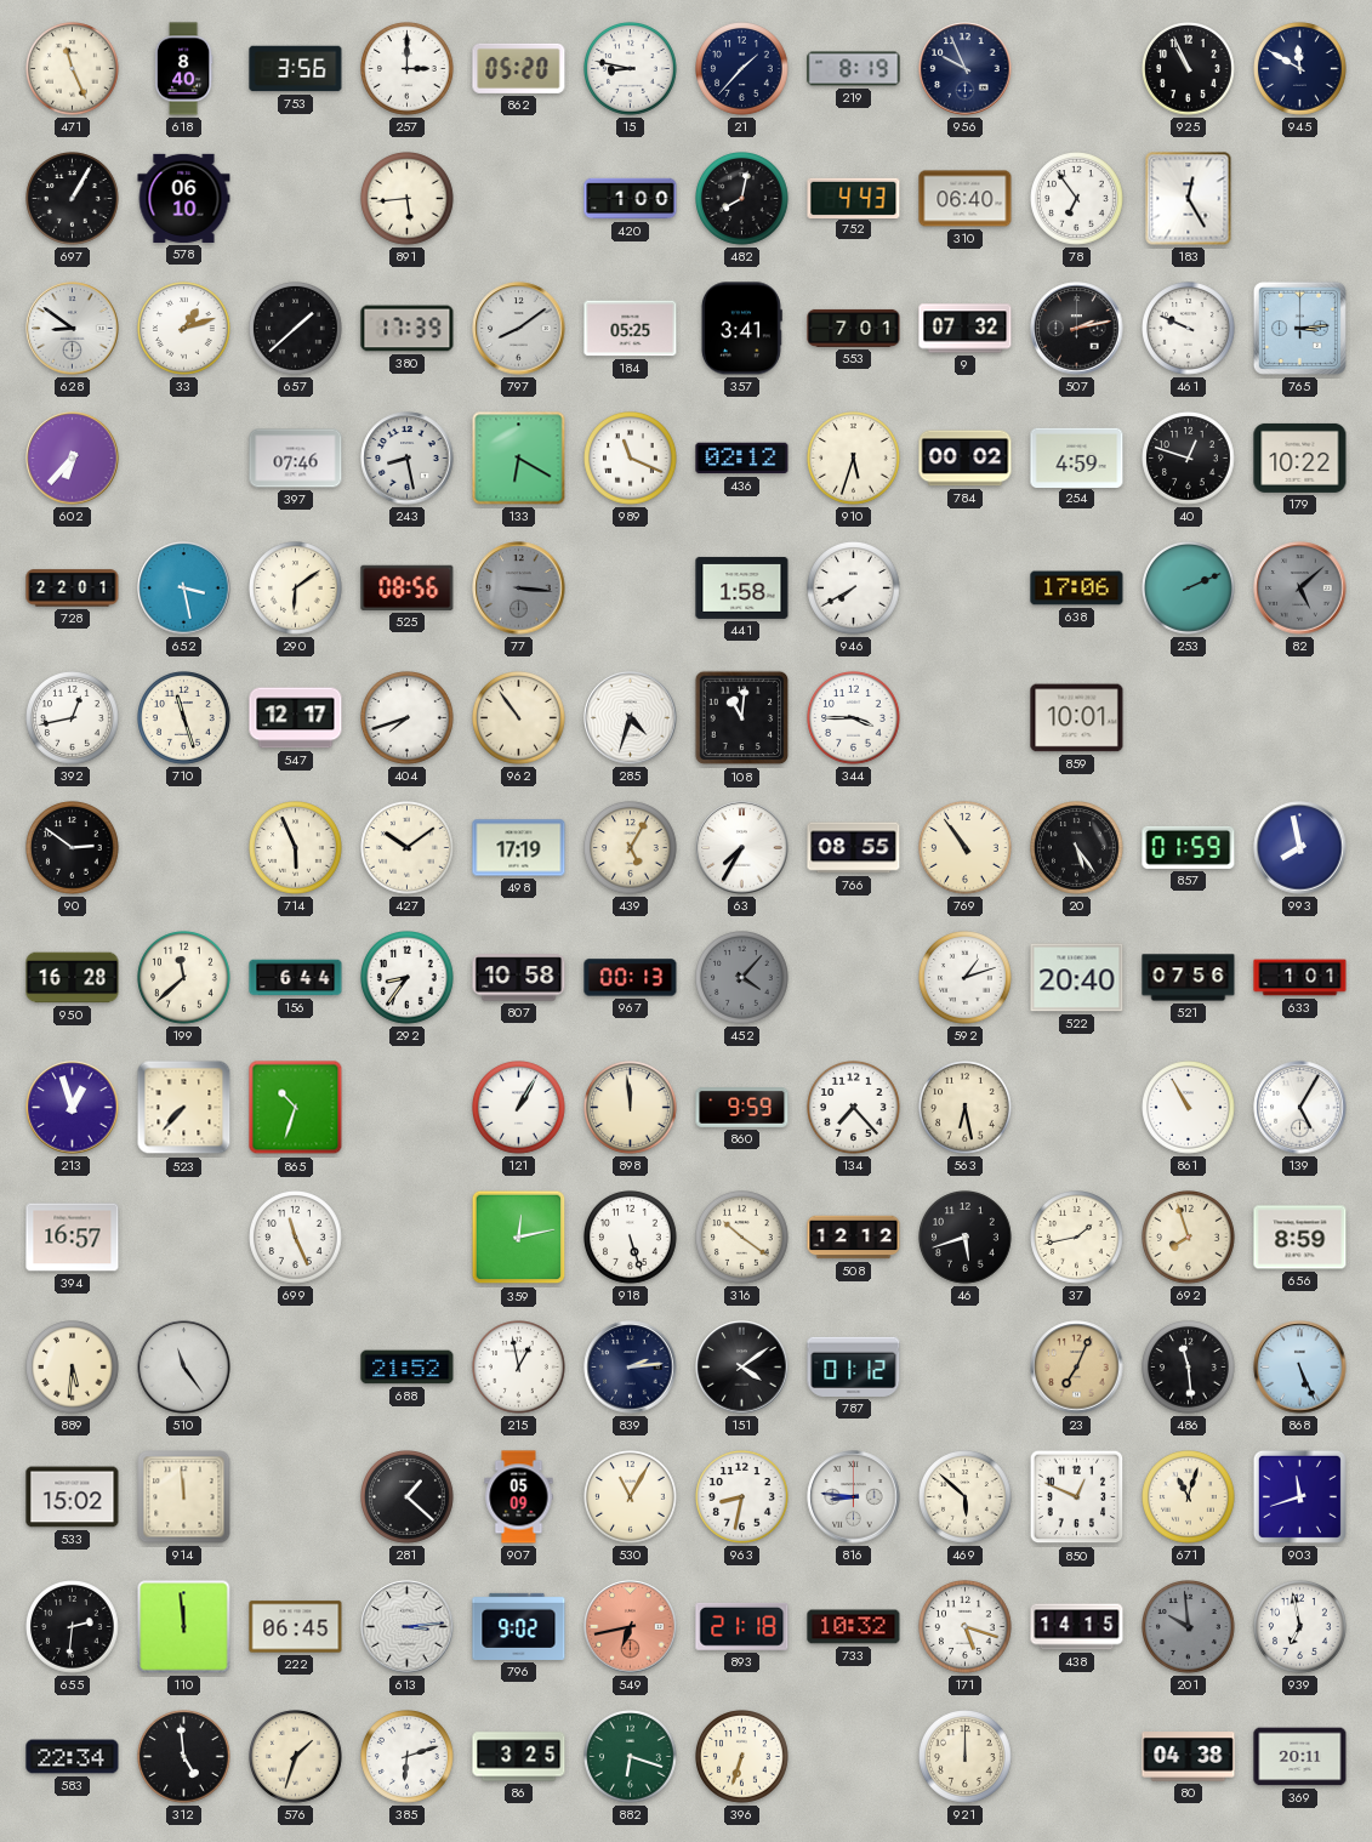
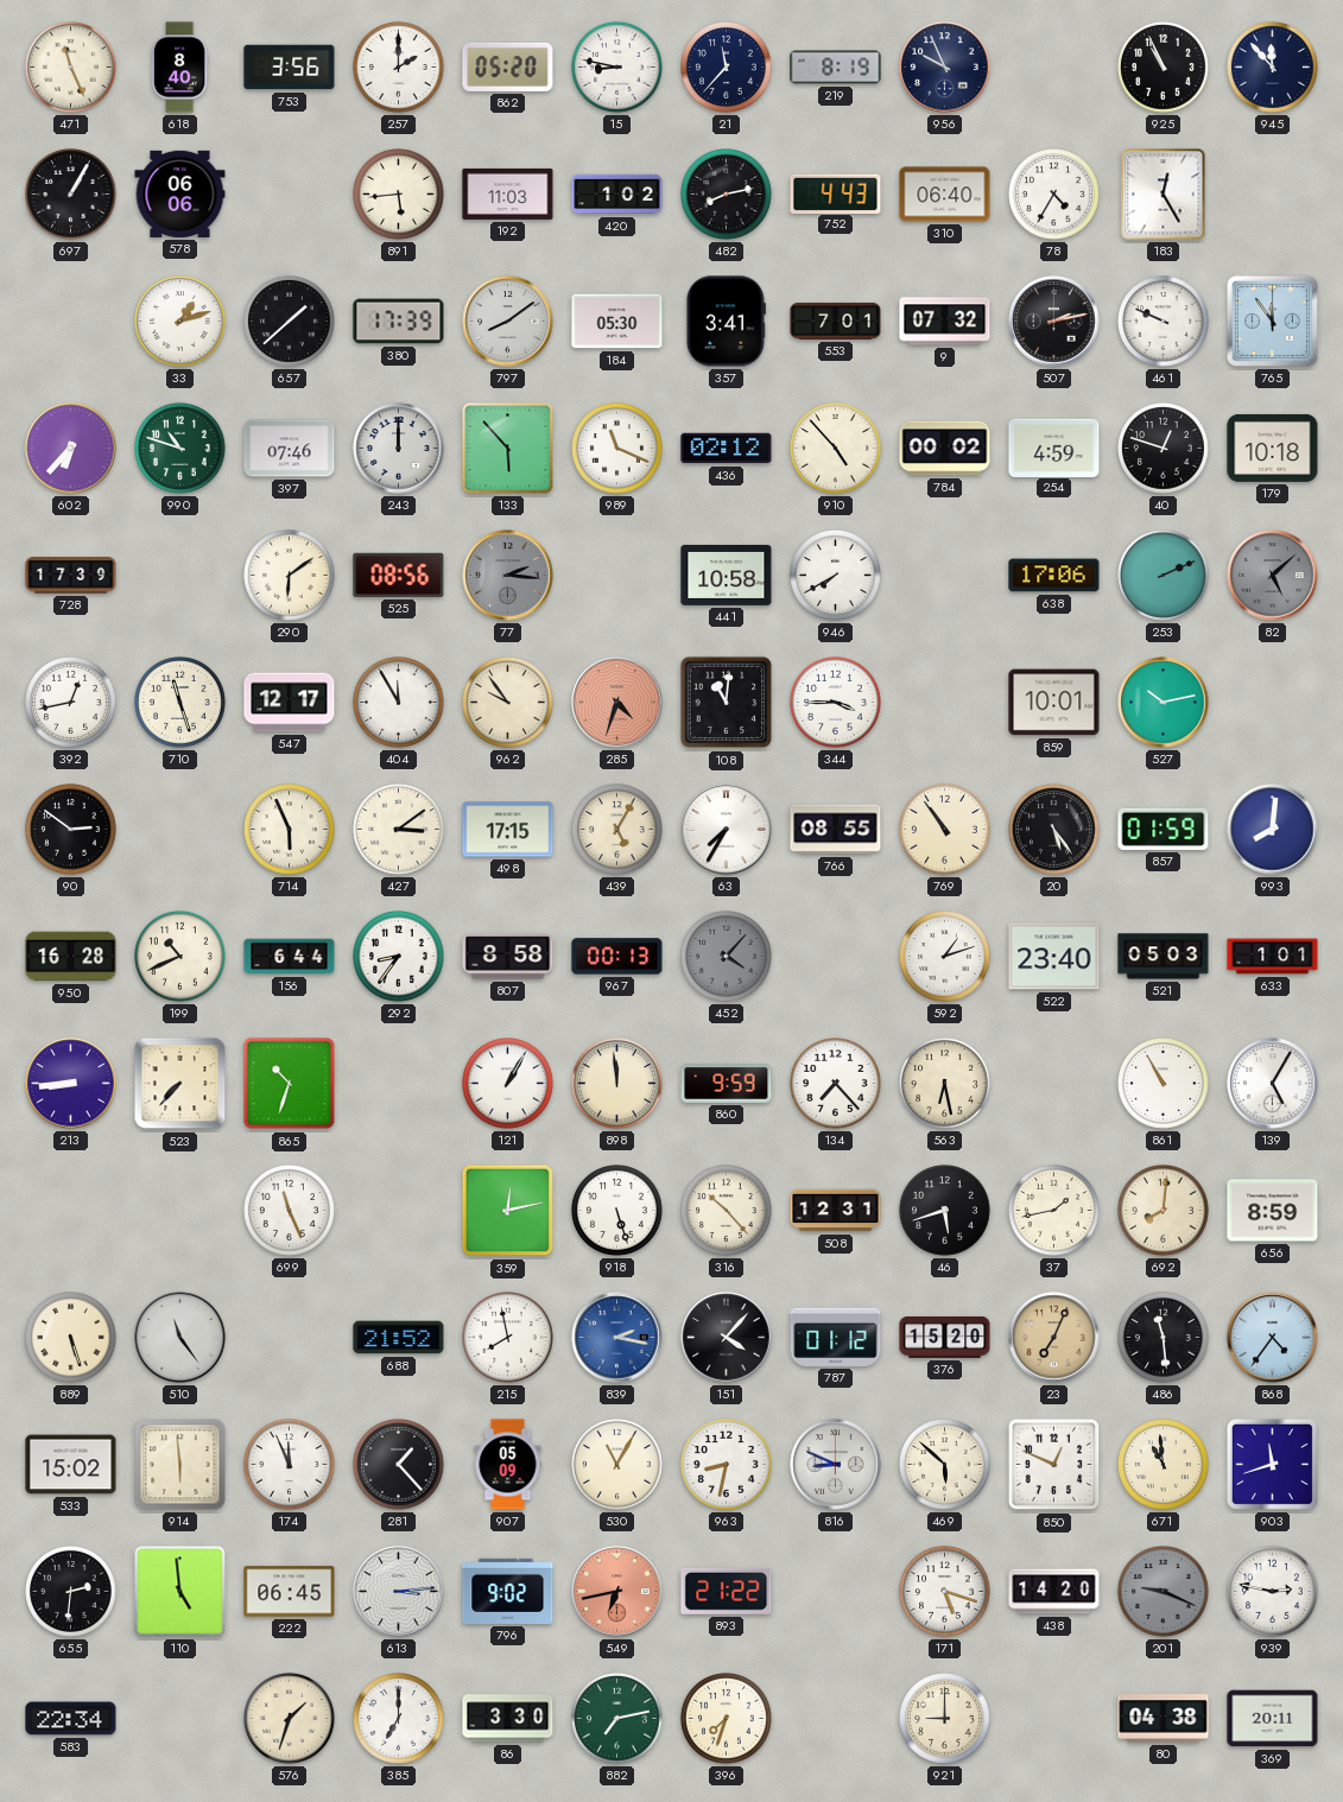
257: 3:00 -> 2:00 (399, 68)
21: 1:37 -> 11:37 (727, 68)
945: 11:50 -> 11:53 (1273, 68)
578: 06:10 -> 06:06 (180, 193)
192: none -> 11:03 (508, 193)
420: 1:00 -> 1:02 (617, 195)
482: 8:02 -> 8:13 (727, 195)
78: 6:54 -> 4:35 (1054, 195)
628: 8:51 -> none (73, 329)
184: 05:25 -> 05:30 (617, 322)
765: 3:14 -> 11:54 (1272, 321)
990: none -> 10:48 (180, 449)
243: 8:28 -> 12:00 (399, 449)
133: 6:20 -> 5:53 (508, 449)
910: 5:33 -> 4:53 (836, 449)
179: 10:22 -> 10:18 (1273, 448)
728: 22:01 -> 17:39 (71, 576)
652: 3:28 -> none (184, 589)
77: 3:16 -> 2:16 (508, 576)
441: 1:58 -> 10:58 (727, 575)
404: 7:42 -> 11:55 (399, 703)
962: 10:54 -> 9:54 (508, 703)
285 dial: white -> salmon (617, 703)
527: none -> 10:13 (1164, 703)
427: 10:09 -> 3:09 (399, 830)
498: 17:19 -> 17:15 (508, 830)
993: 7:58 -> 8:01 (1273, 830)
199: 11:38 -> 10:41 (180, 957)
807: 10:58 -> 8:58 (508, 957)
522: 20:40 -> 23:40 (1054, 957)
521: 07:56 -> 05:03 (1164, 957)
213: 12:57 -> 8:44 (71, 1084)
394: 16:57 -> none (73, 1238)
316: 10:21 -> 10:23 (727, 1211)
508: 12:12 -> 12:31 (836, 1211)
692: 7:57 -> 8:01 (1164, 1211)
889: 5:31 -> 5:27 (71, 1338)
215: 12:58 -> 7:58 (508, 1338)
839: 2:14 -> 2:17 (617, 1338)
839 dial: navy -> blue (617, 1338)
151: 4:09 -> 4:07 (727, 1338)
376: none -> 15:20 (945, 1338)
868: 5:26 -> 4:36 (1273, 1338)
914: 11:59 -> 5:59 (180, 1465)
174: none -> 11:56 (290, 1465)
281: 1:22 -> 1:23 (399, 1465)
816: 8:46 -> 8:49 (836, 1465)
671: 11:03 -> 10:59 (1164, 1465)
110: 11:59 -> 4:59 (180, 1592)
893: 21:18 -> 21:22 (727, 1591)
733: 10:32 -> none (854, 1627)
438: 14:15 -> 14:20 (1054, 1592)
201: 9:59 -> 9:19 (1164, 1592)
939: 6:58 -> 2:47 (1273, 1592)
312: 4:59 -> none (184, 1757)
385: 6:12 -> 7:00 (399, 1719)
86: 3:25 -> 3:30 (508, 1719)
882: 6:18 -> 7:13 (617, 1719)
396: 6:33 -> 7:33 (727, 1719)
921: 12:00 -> 9:00 (945, 1719)
